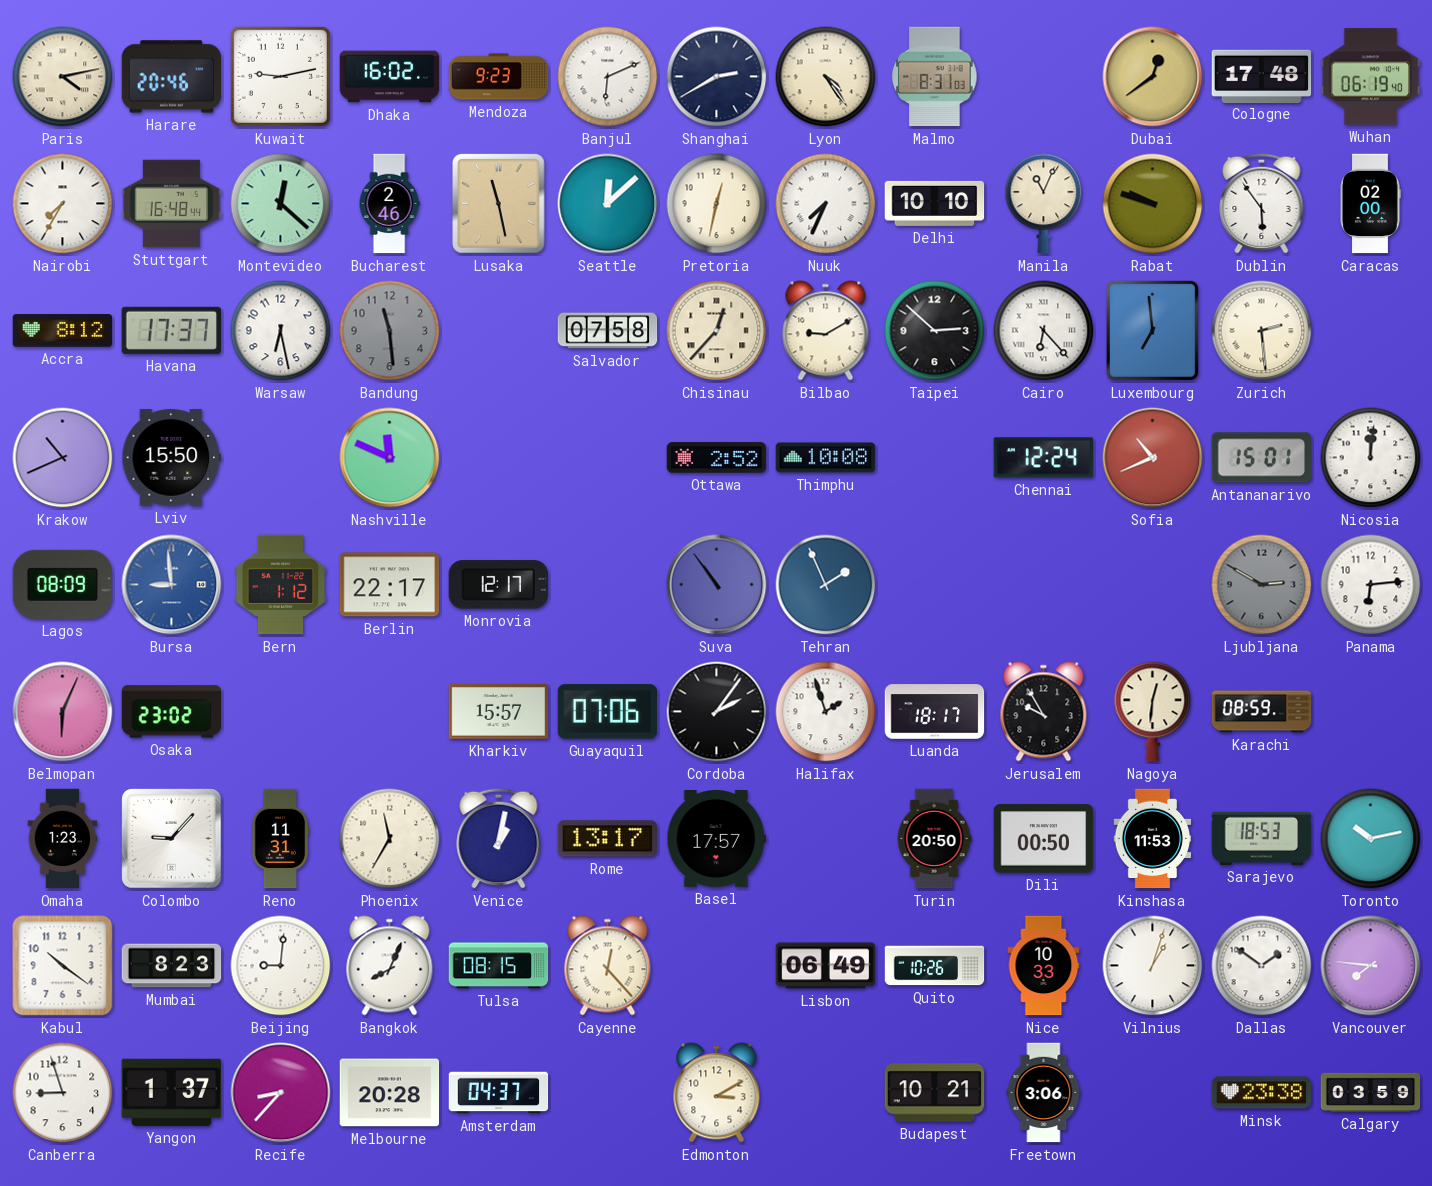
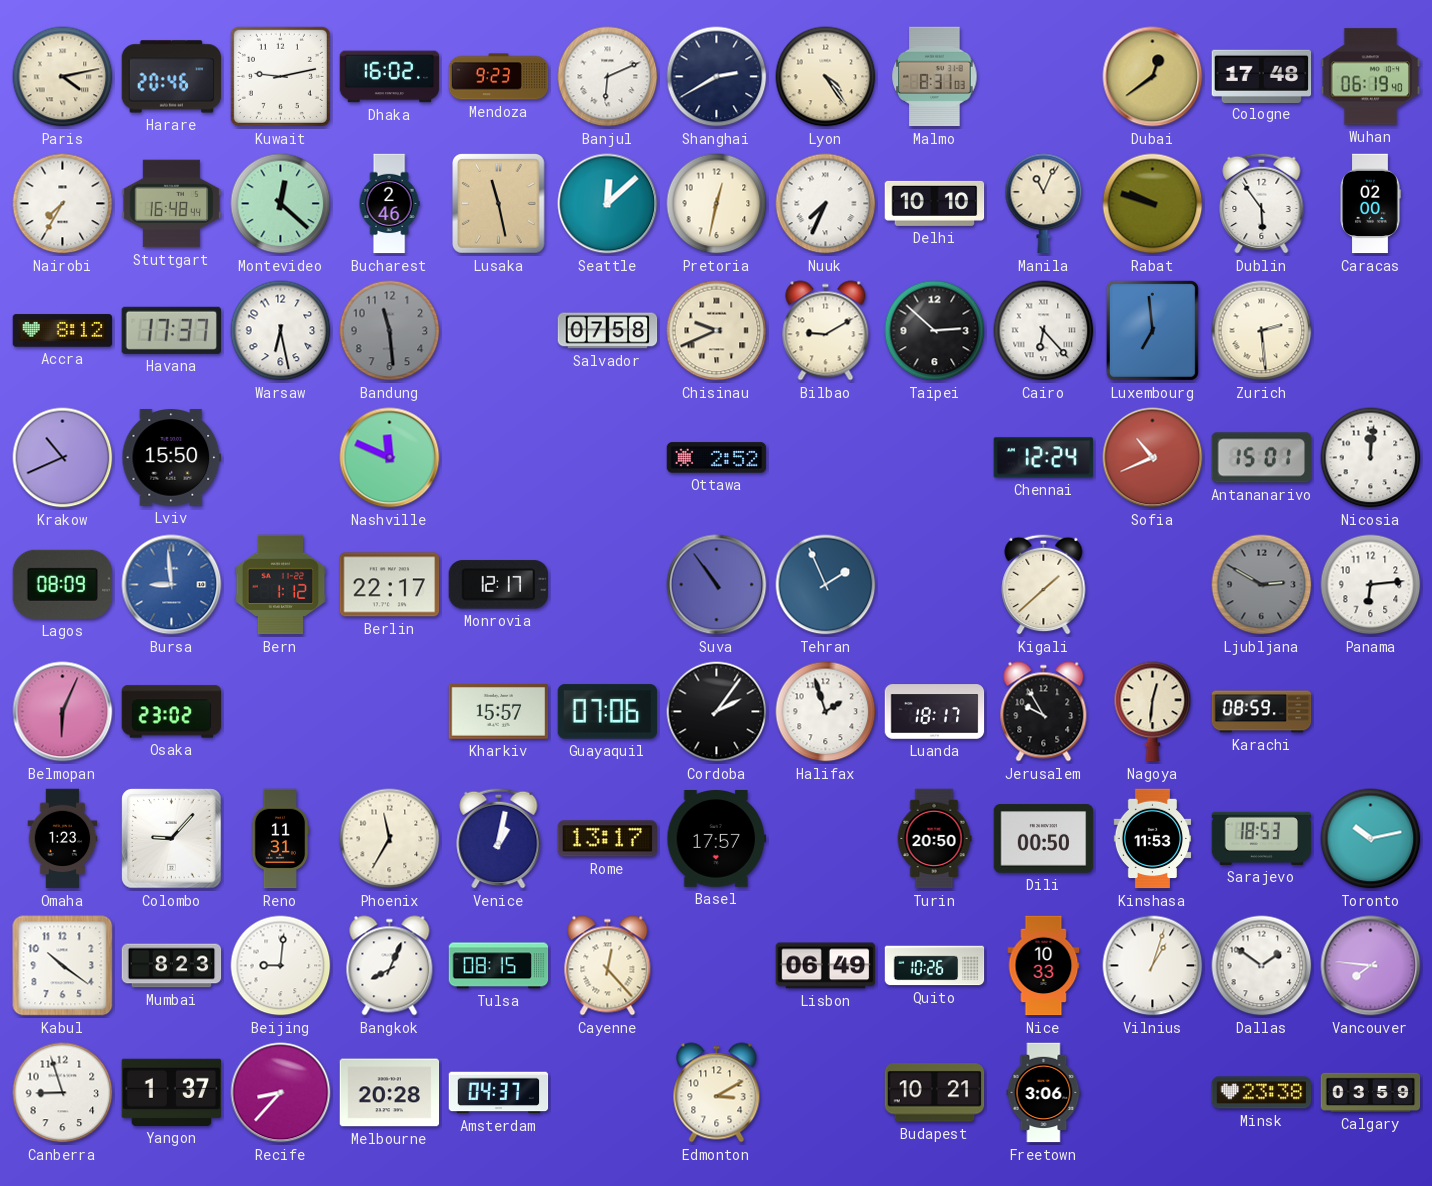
Chisinau: 12:37 -> 9:41 (717, 331)
Thimphu: 10:08 -> none (826, 458)
Kigali: none -> 1:38 (1044, 584)
